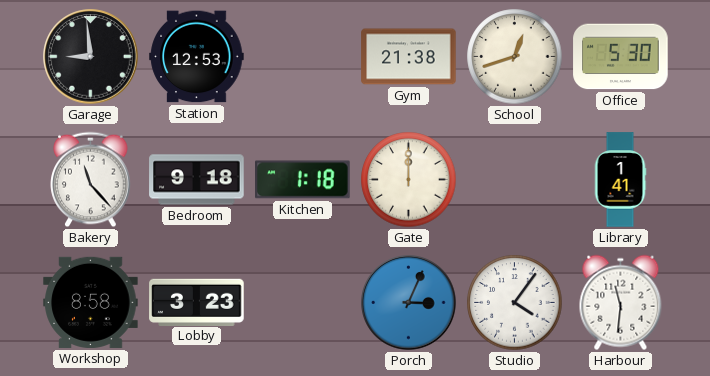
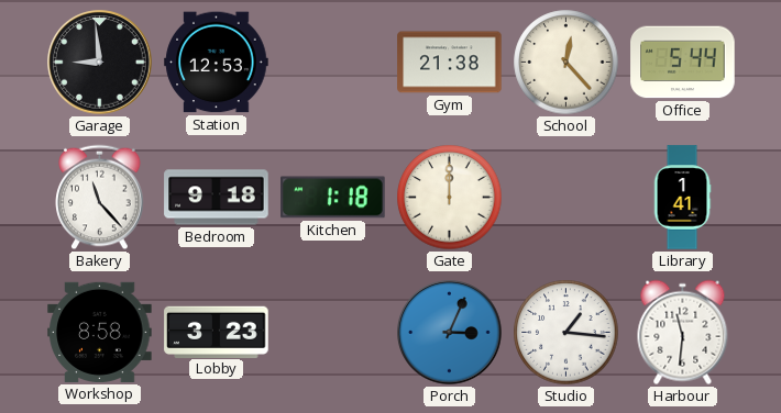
School: 12:42 -> 12:23 (566, 63)
Office: 5:30 -> 5:44 (683, 63)
Studio: 4:06 -> 1:16 (566, 333)
